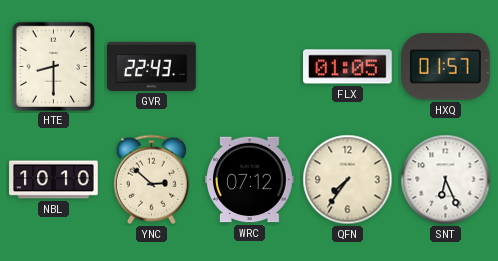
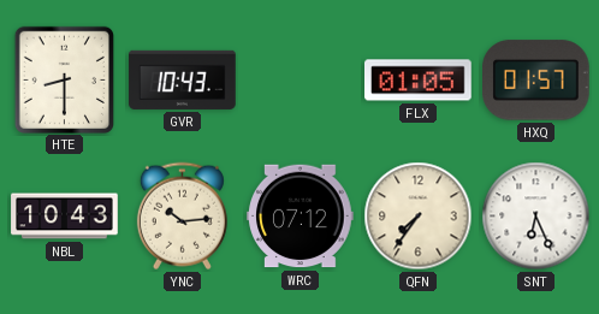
GVR: 22:43 -> 10:43 (183, 79)
NBL: 10:10 -> 10:43 (65, 217)
YNC: 2:52 -> 10:14 (182, 217)
